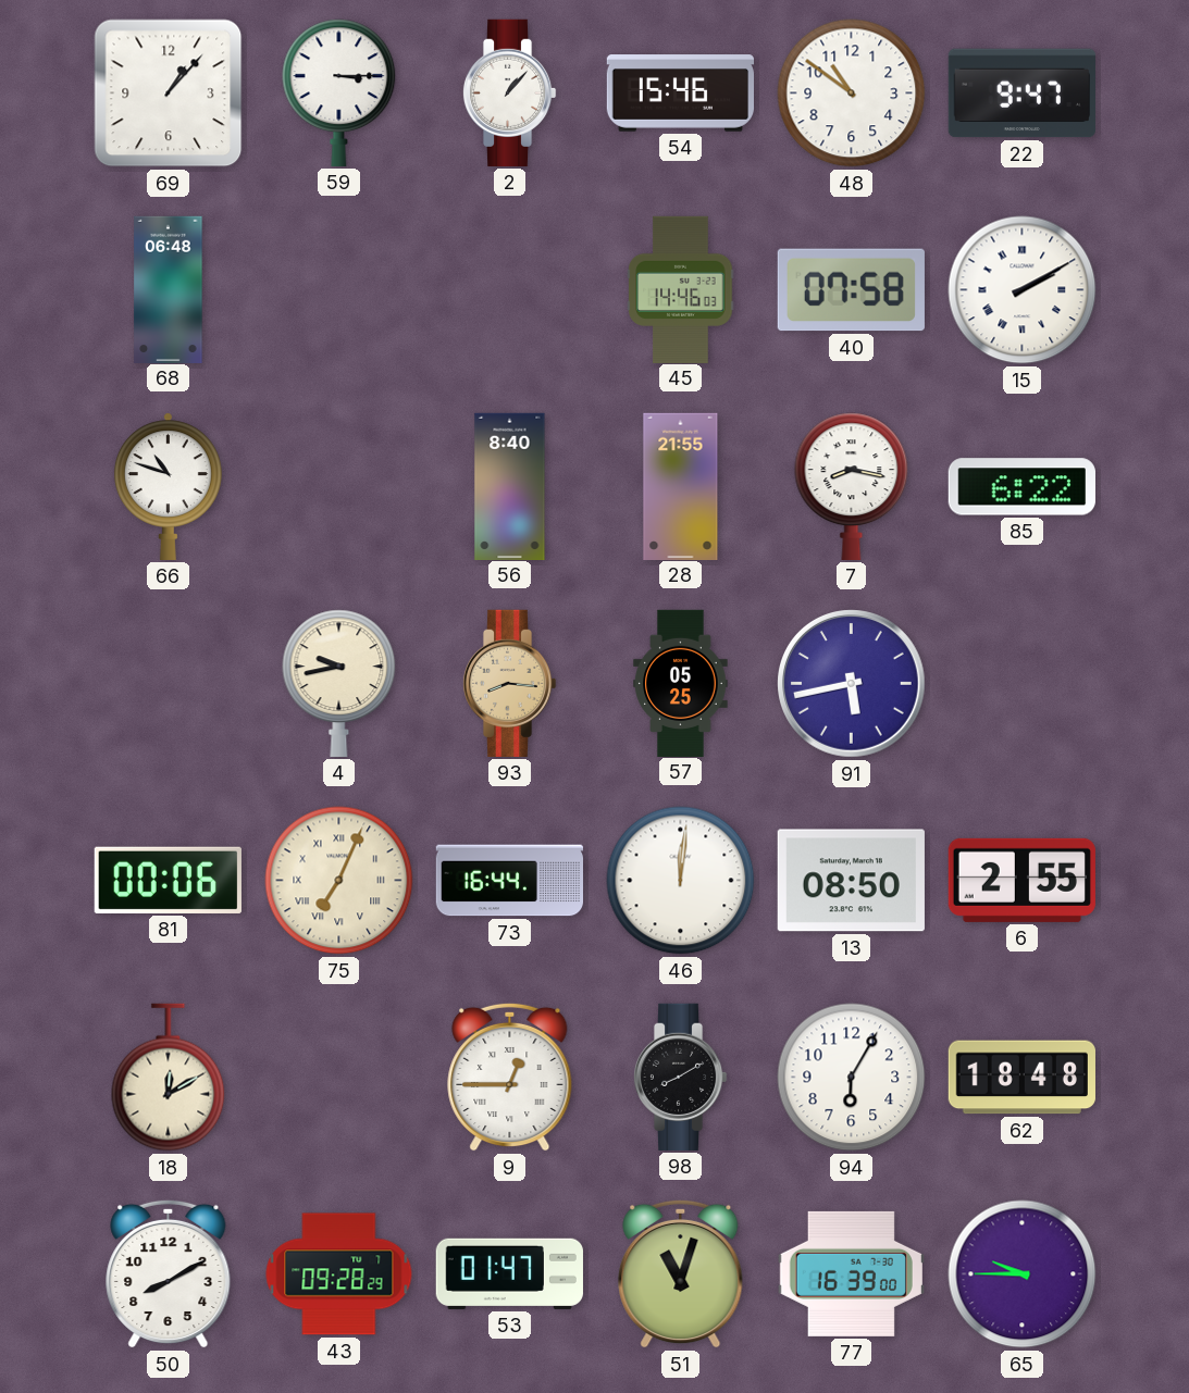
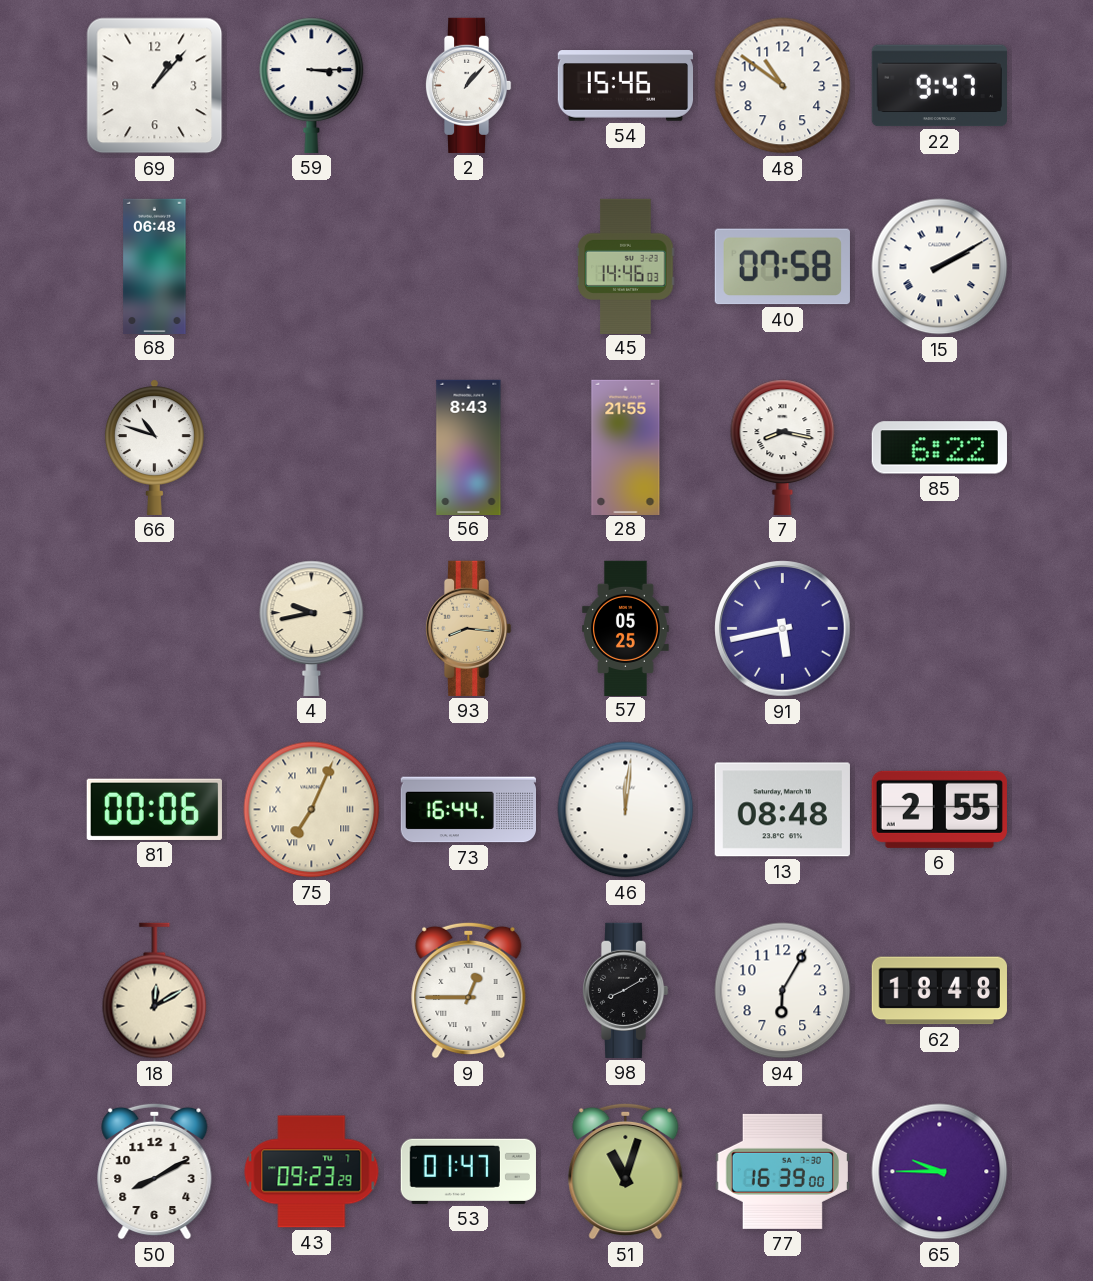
56: 8:40 -> 8:43 (469, 447)
13: 08:50 -> 08:48 (782, 810)
43: 09:28 -> 09:23 (312, 1172)
